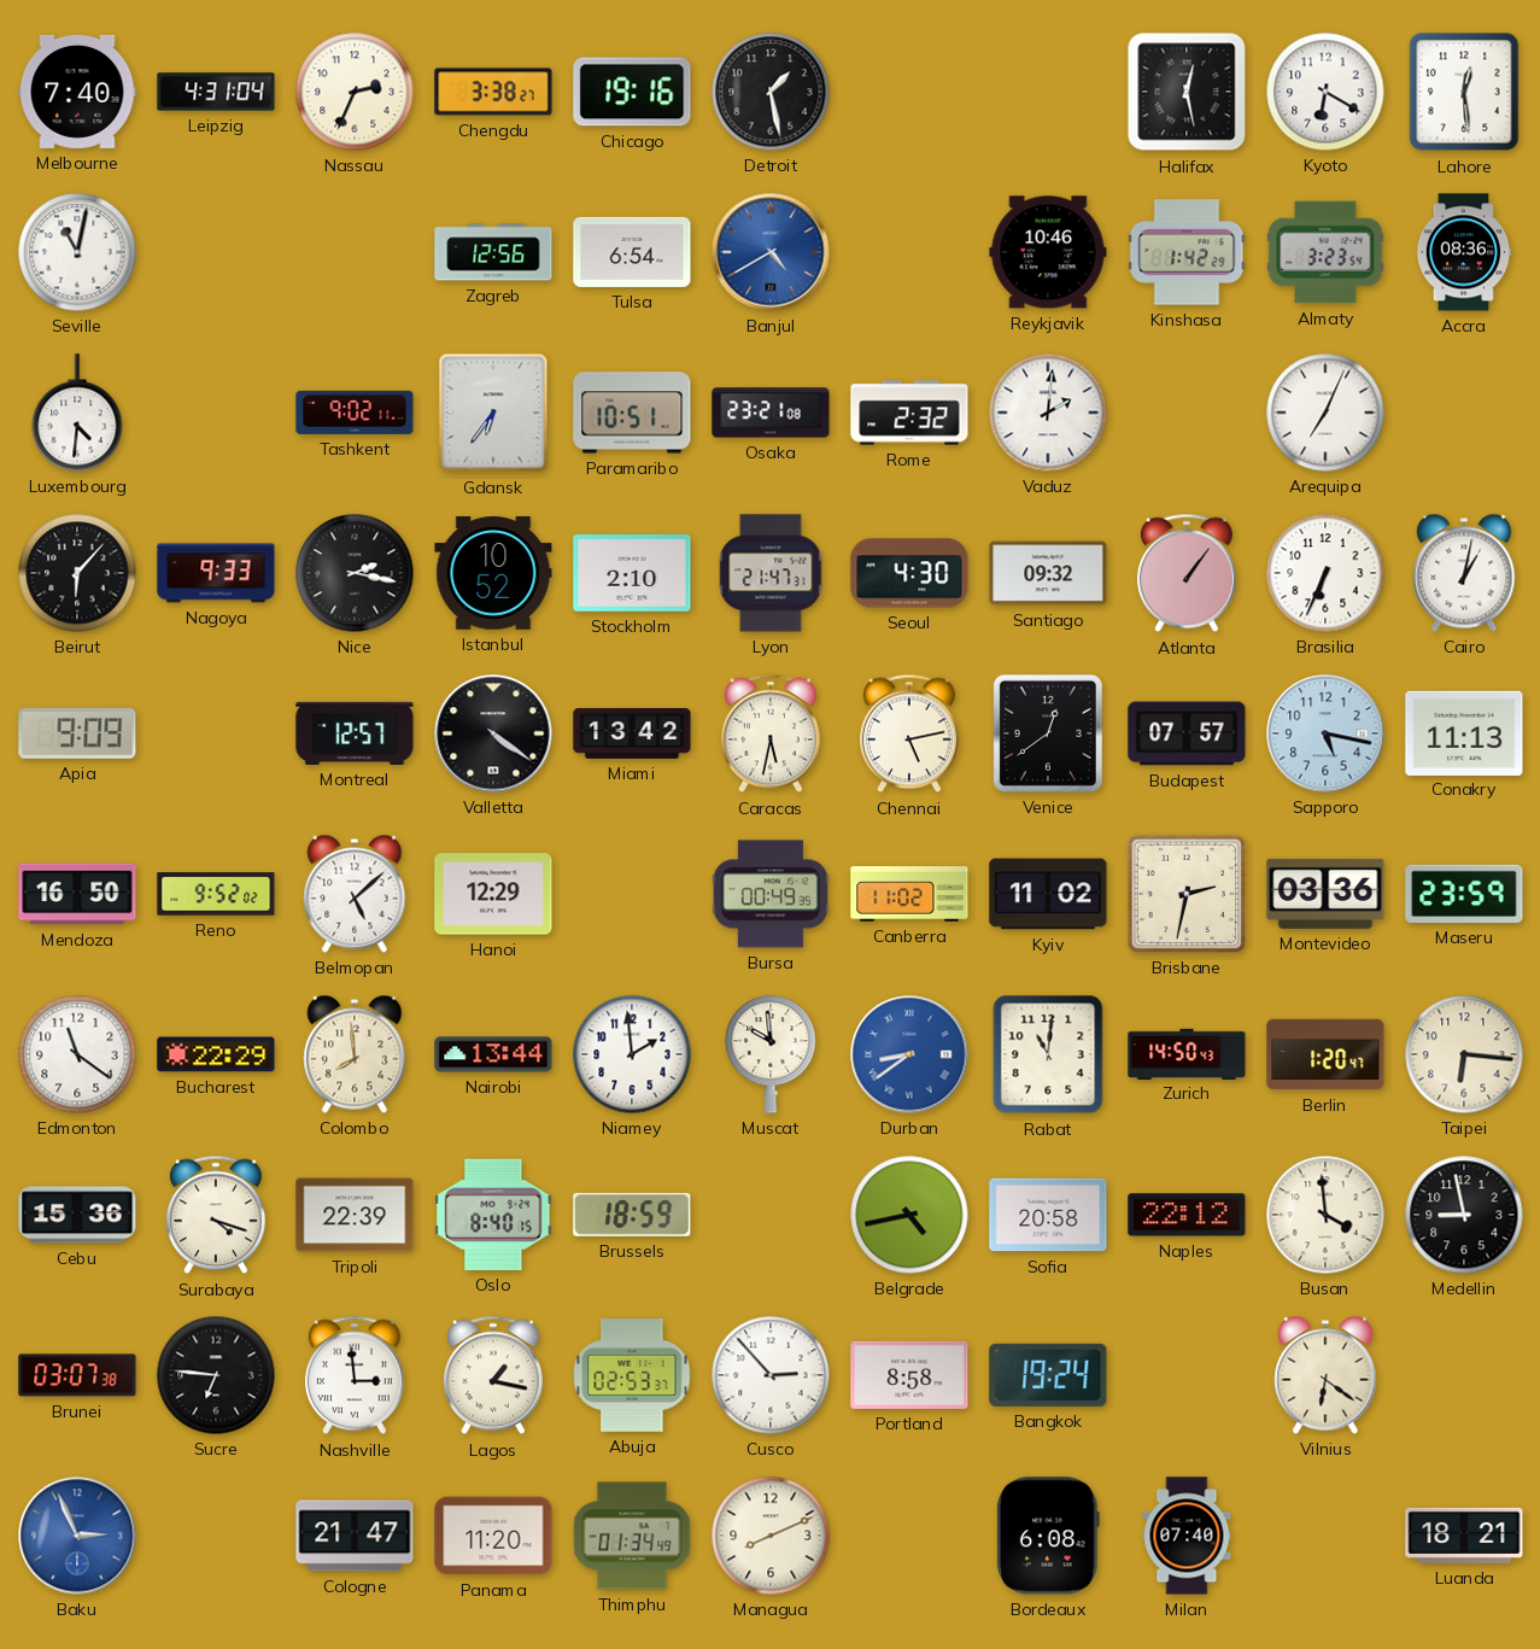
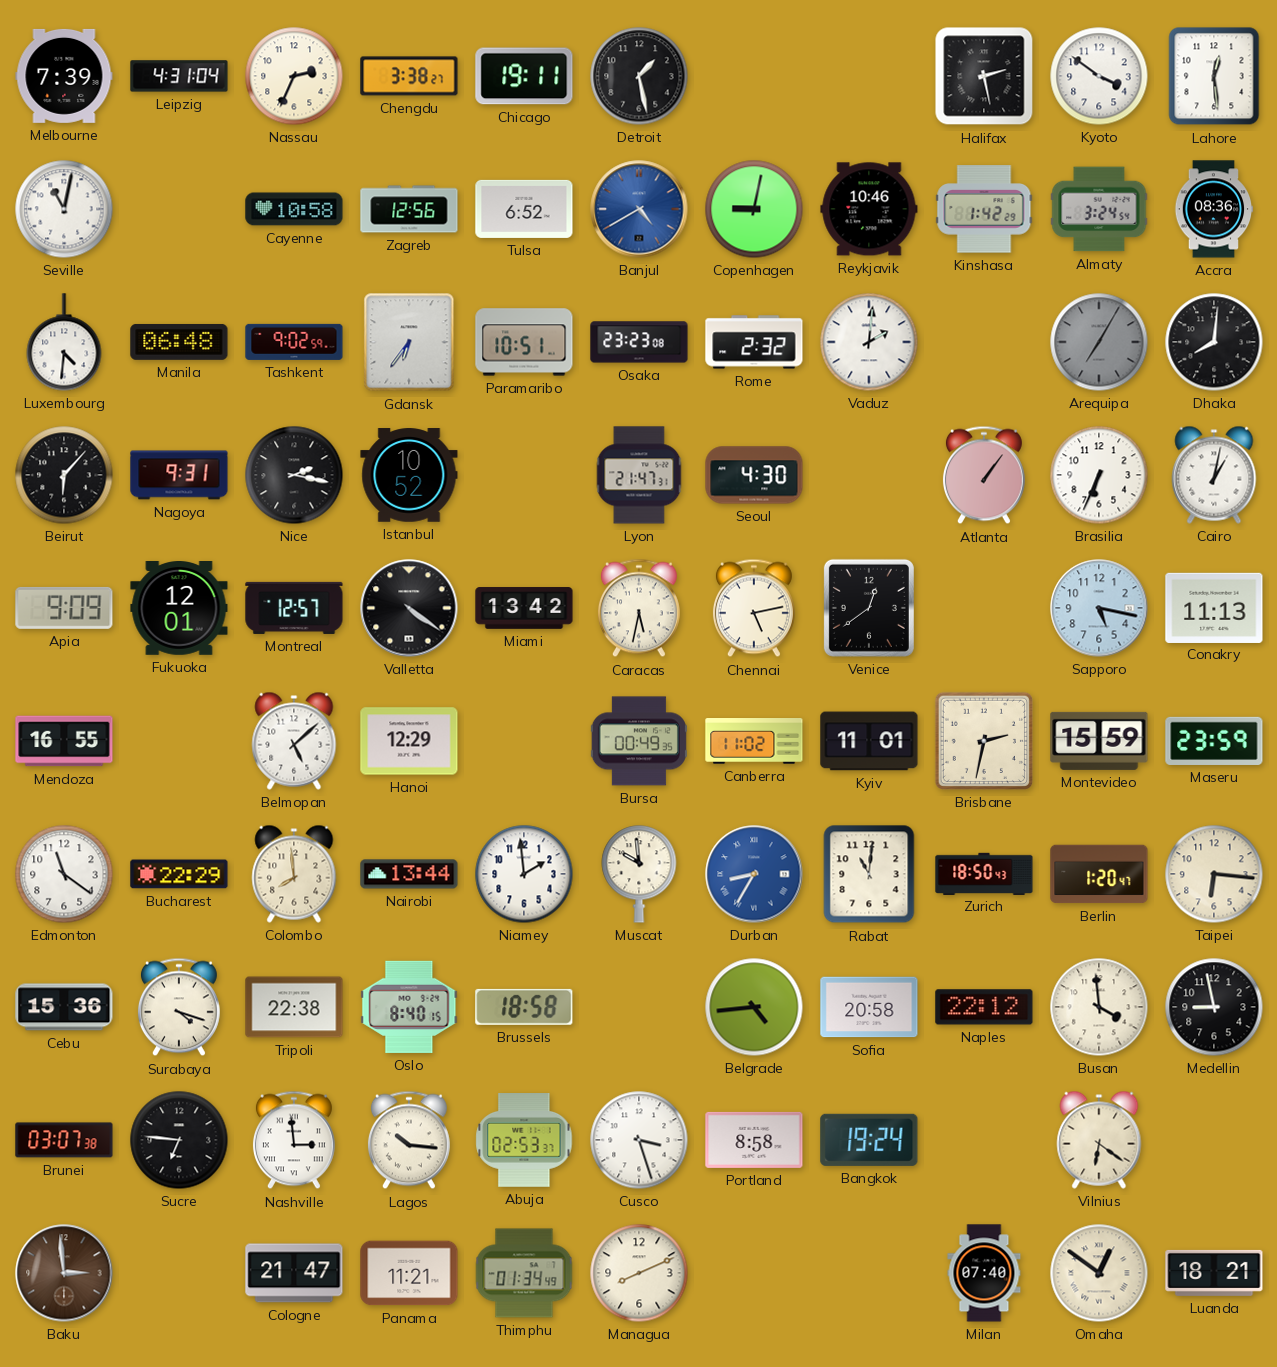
Melbourne: 7:40 -> 7:39 (64, 76)
Chicago: 19:16 -> 19:11 (524, 76)
Halifax: 12:28 -> 2:28 (984, 76)
Kyoto: 6:20 -> 3:51 (1099, 76)
Cayenne: none -> 10:58 (294, 209)
Tulsa: 6:54 -> 6:52 (524, 209)
Copenhagen: none -> 9:02 (754, 209)
Almaty: 3:23 -> 3:24 (1099, 209)
Manila: none -> 06:48 (179, 342)
Tashkent: 9:02:11 -> 9:02:59 (294, 342)
Osaka: 23:21 -> 23:23 (639, 342)
Arequipa: 7:04 -> 7:05 (1099, 342)
Arequipa dial: white -> grey (1099, 342)
Dhaka: none -> 8:01 (1214, 342)
Nagoya: 9:33 -> 9:31 (179, 475)
Stockholm: 2:10 -> none (632, 573)
Santiago: 09:32 -> none (1048, 573)
Fukuoka: none -> 12:01 (179, 609)
Budapest: 07:57 -> none (1187, 733)
Mendoza: 16:50 -> 16:55 (64, 741)
Reno: 9:52 -> none (216, 894)
Kyiv: 11:02 -> 11:01 (869, 741)
Montevideo: 03:36 -> 15:59 (1099, 741)
Durban: 8:39 -> 8:35 (754, 874)
Zurich: 14:50 -> 18:50 (984, 873)
Tripoli: 22:39 -> 22:38 (294, 1007)
Brussels: 18:59 -> 18:58 (524, 1007)
Belgrade: 4:43 -> 4:44 (754, 1007)
Lagos: 1:17 -> 10:16 (409, 1140)
Cusco: 2:53 -> 3:27 (639, 1140)
Baku: 2:56 -> 2:59 (64, 1273)
Baku dial: blue -> brown (64, 1273)
Panama: 11:20 -> 11:21 (409, 1273)
Bordeaux: 6:08 -> none (1048, 1536)
Omaha: none -> 12:51 (1099, 1273)
